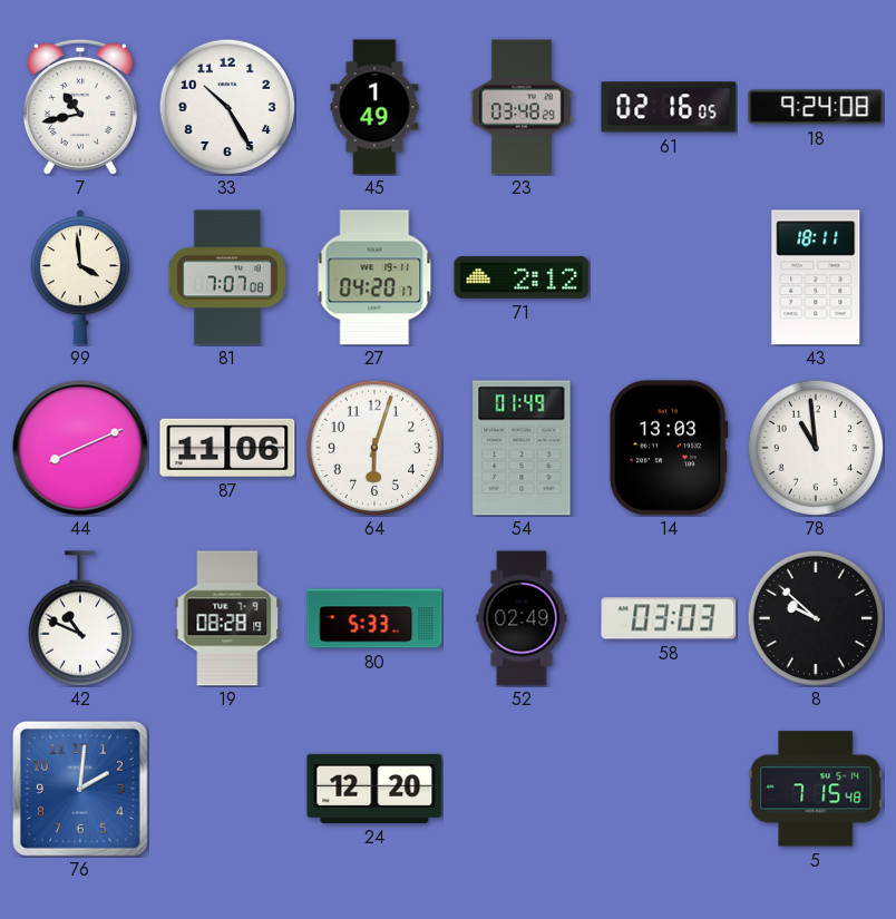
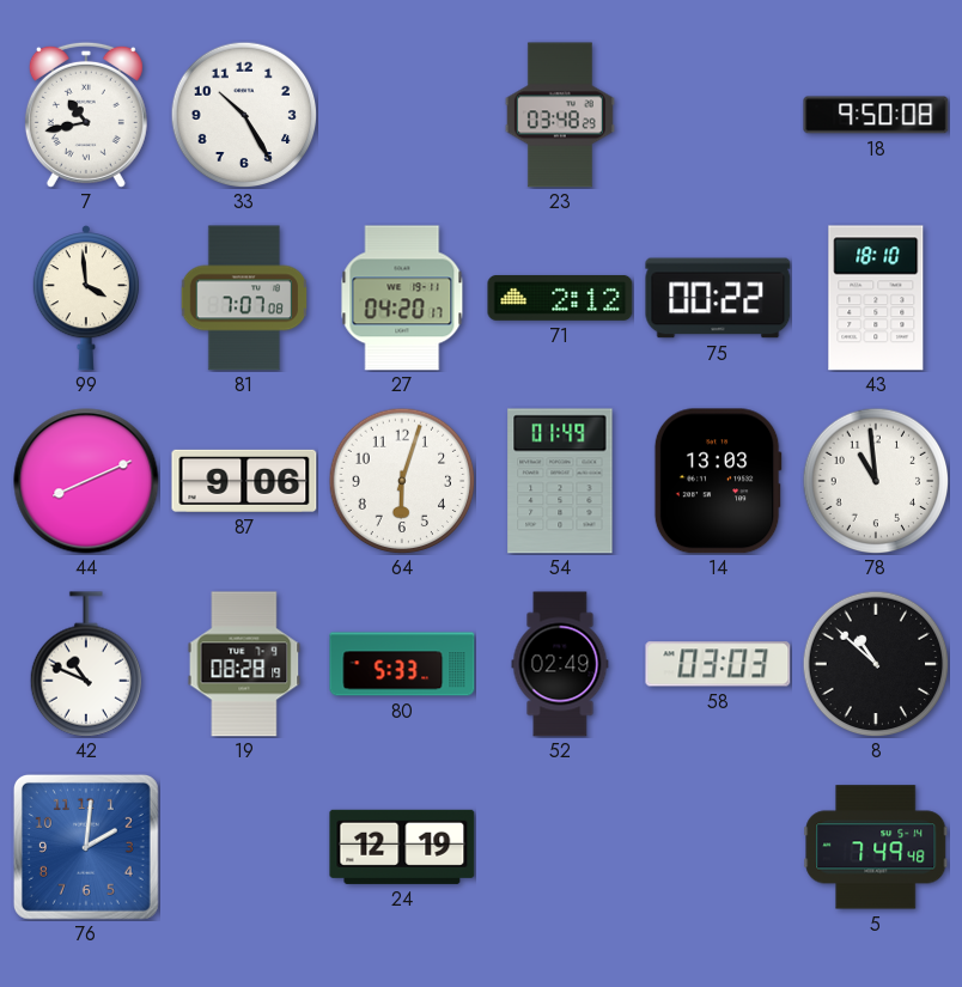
45: 1:49 -> none (374, 107)
61: 02:16 -> none (669, 107)
18: 9:24 -> 9:50 (876, 115)
75: none -> 00:22 (718, 298)
43: 18:11 -> 18:10 (876, 298)
87: 11:06 -> 9:06 (244, 481)
8: 9:52 -> 10:52 (876, 664)
24: 12:20 -> 12:19 (402, 847)
5: 7:15 -> 7:49 (876, 847)
